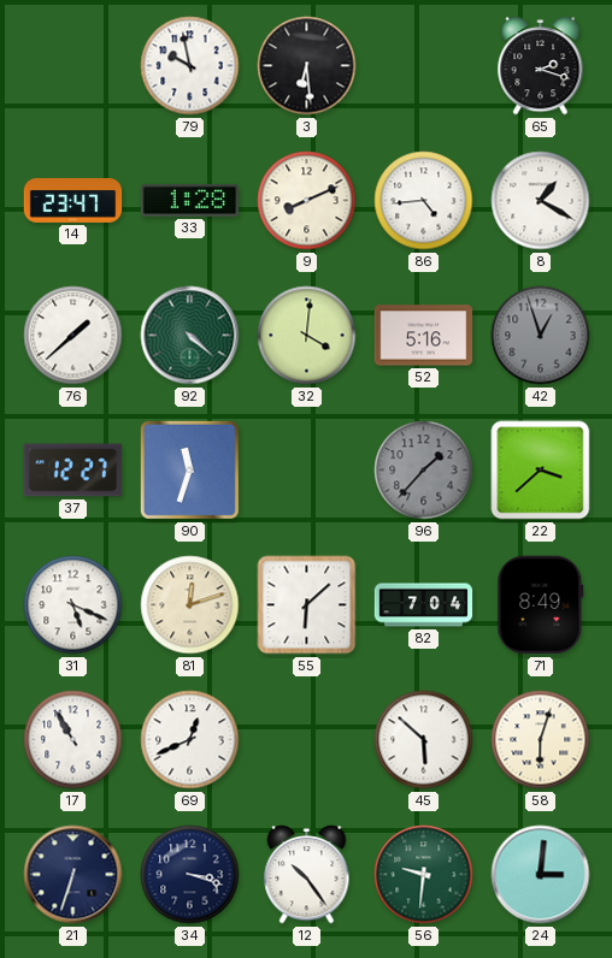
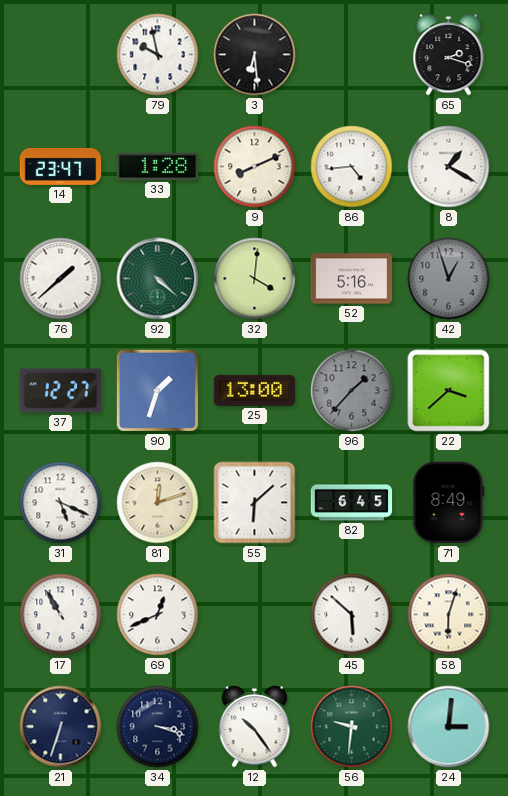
90: 11:33 -> 1:33 (157, 390)
25: none -> 13:00 (255, 390)
82: 7:04 -> 6:45 (352, 503)
